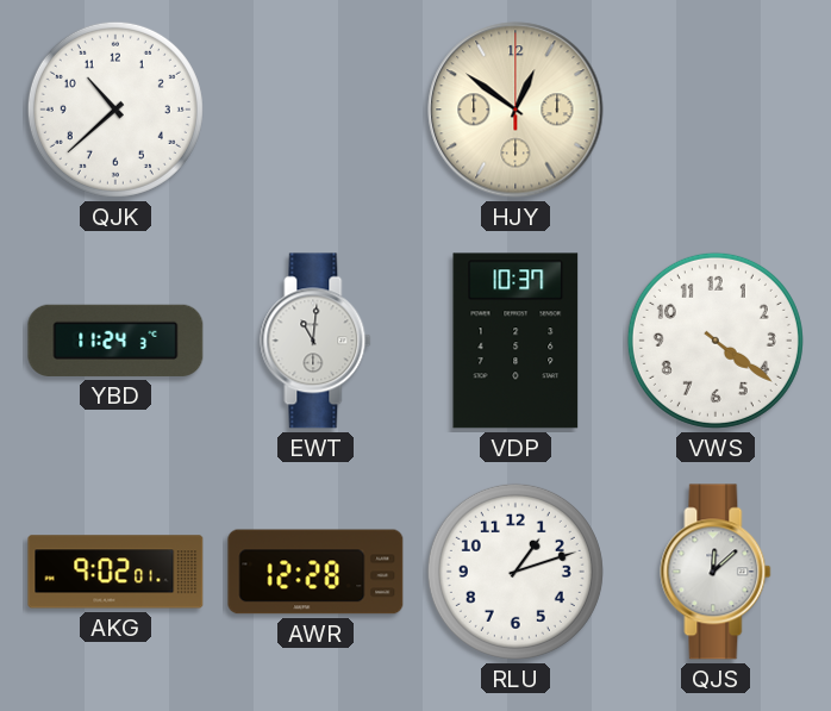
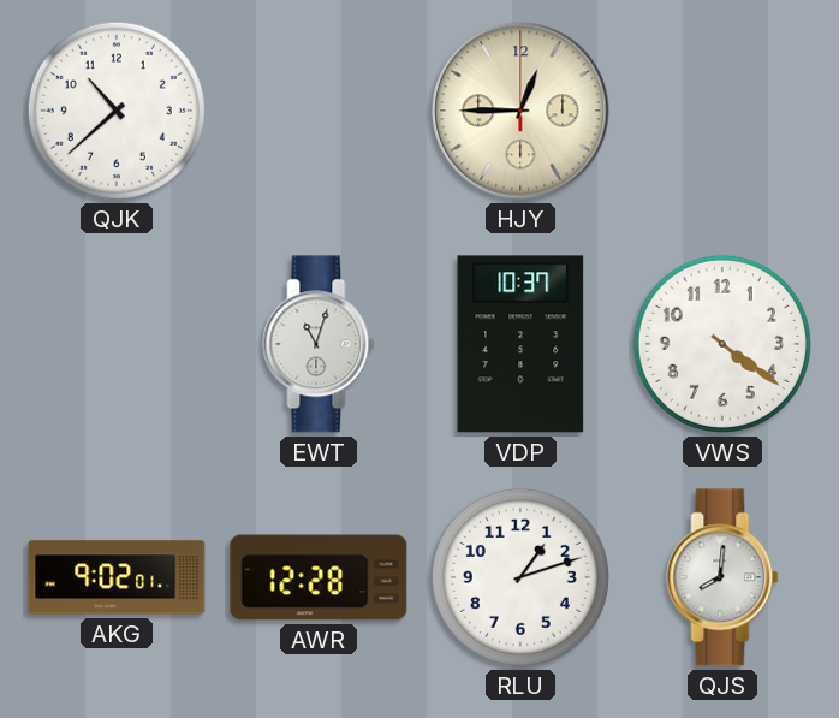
HJY: 12:51 -> 12:45 (520, 111)
YBD: 11:24 -> none (115, 341)
EWT: 11:01 -> 11:03 (319, 344)
QJS: 12:08 -> 8:01 (722, 577)
